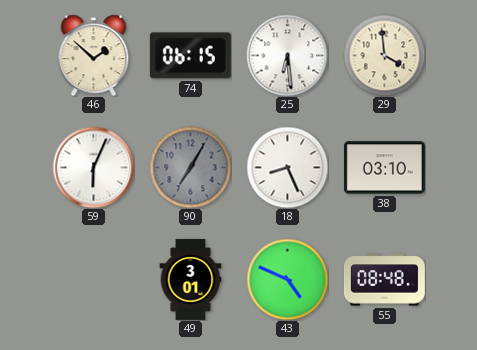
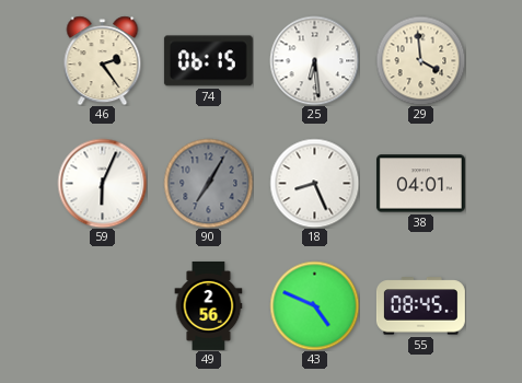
46: 1:52 -> 2:24 (103, 60)
38: 03:10 -> 04:01 (420, 184)
49: 3:01 -> 2:56 (209, 305)
55: 08:48 -> 08:45 (420, 306)
